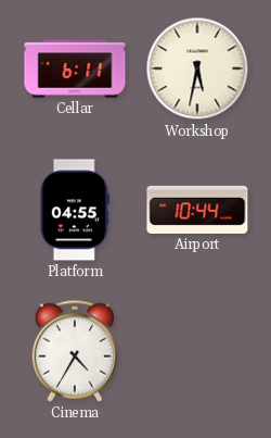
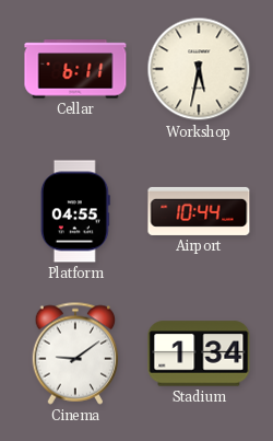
Cinema: 4:35 -> 9:09 (75, 353)
Stadium: none -> 1:34 (199, 353)
